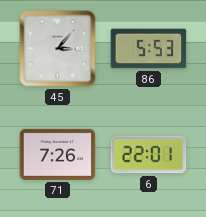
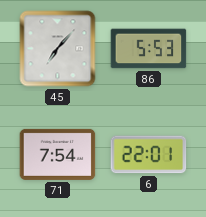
45: 3:07 -> 7:07 (58, 49)
71: 7:26 -> 7:54 (58, 154)
